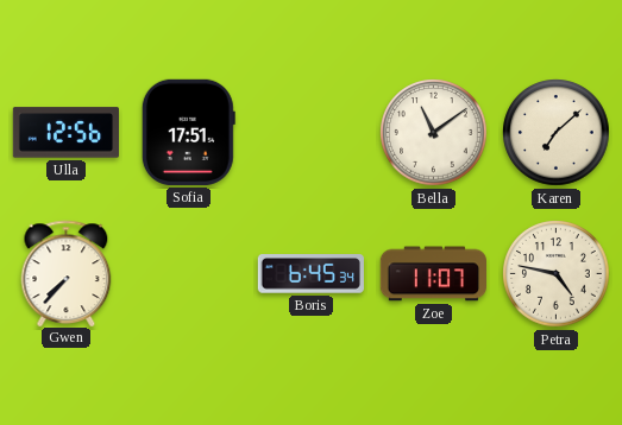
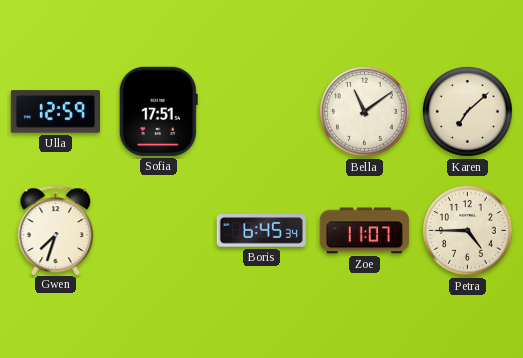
Ulla: 12:56 -> 12:59 (55, 112)
Gwen: 7:37 -> 7:33 (56, 230)
Petra: 4:47 -> 4:45 (468, 231)
